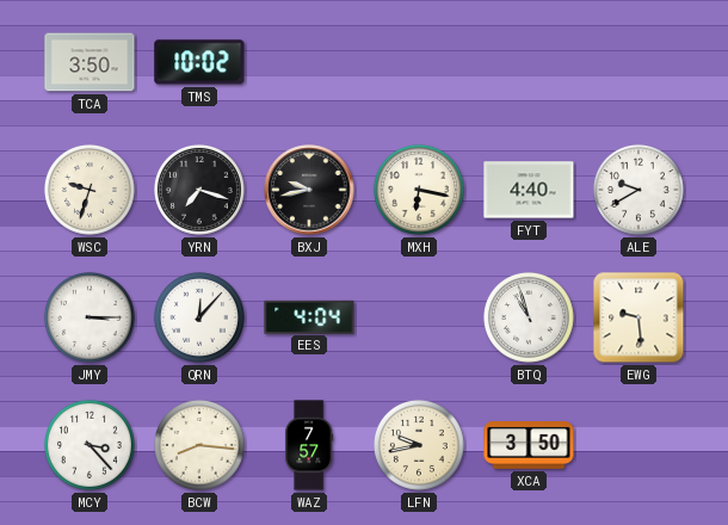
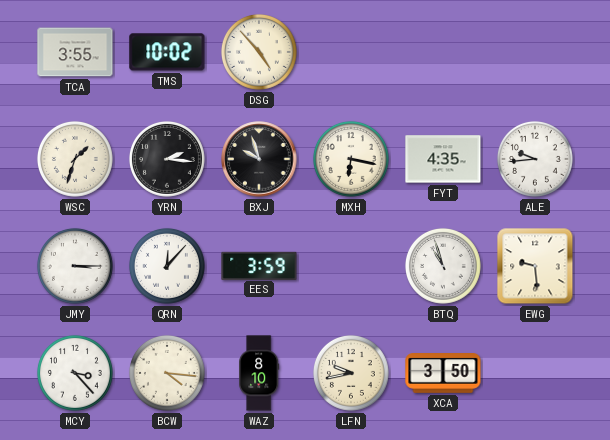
TCA: 3:50 -> 3:55 (75, 52)
DSG: none -> 4:53 (259, 52)
WSC: 9:33 -> 1:33 (75, 159)
YRN: 7:18 -> 2:16 (167, 159)
BXJ: 9:43 -> 9:57 (259, 159)
FYT: 4:40 -> 4:35 (443, 159)
ALE: 9:40 -> 9:44 (535, 159)
EES: 4:04 -> 3:59 (259, 265)
BCW: 8:16 -> 4:16 (167, 373)
WAZ: 7:57 -> 8:10 (259, 373)
